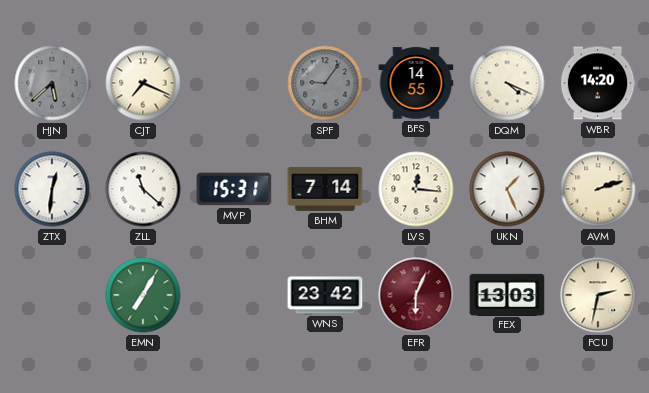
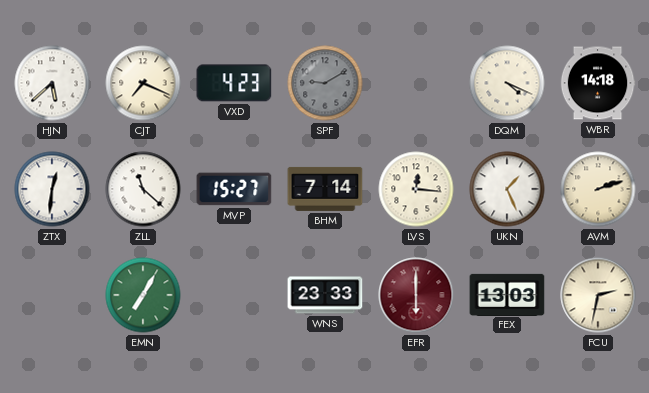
HJN dial: grey -> white (52, 83)
VXD: none -> 4:23 (234, 83)
SPF: 9:06 -> 9:10 (325, 83)
BFS: 14:55 -> none (416, 83)
WBR: 14:20 -> 14:18 (598, 83)
MVP: 15:31 -> 15:27 (234, 189)
WNS: 23:42 -> 23:33 (325, 295)
EFR: 6:04 -> 6:00 (416, 295)
